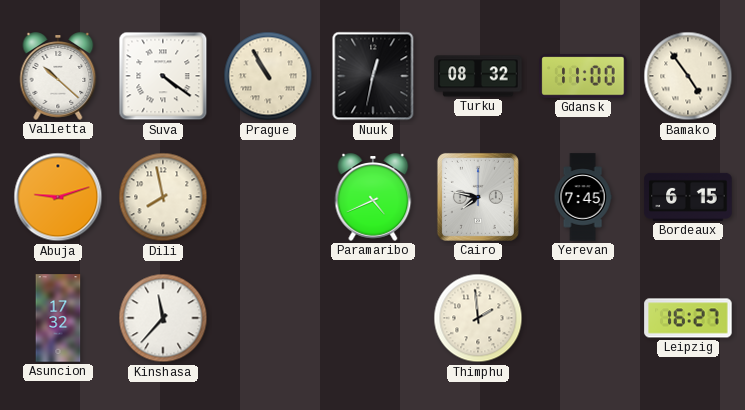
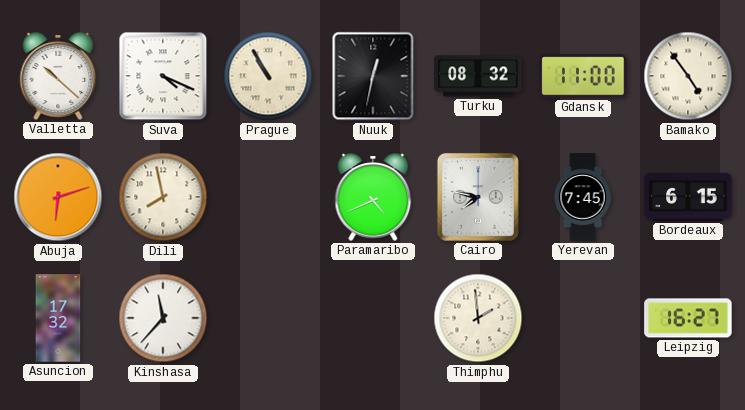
Suva: 4:21 -> 4:19 (163, 76)
Abuja: 9:12 -> 6:12 (58, 197)
